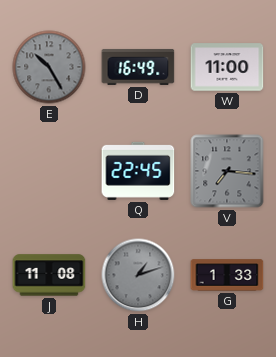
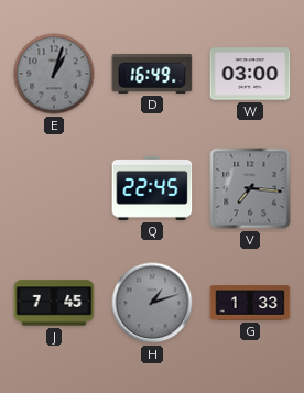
E: 10:25 -> 1:03 (54, 74)
W: 11:00 -> 03:00 (250, 74)
J: 11:08 -> 7:45 (54, 303)
